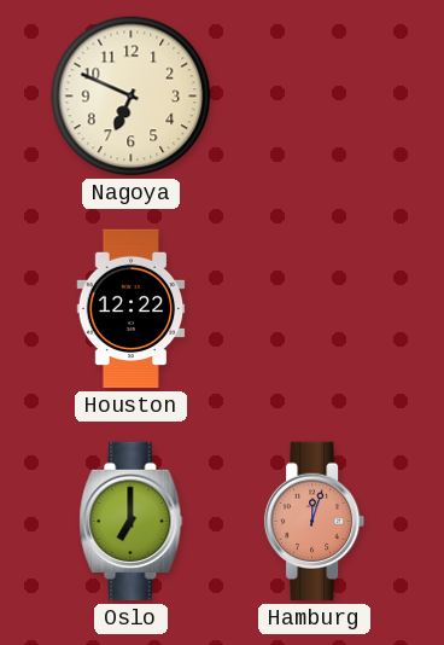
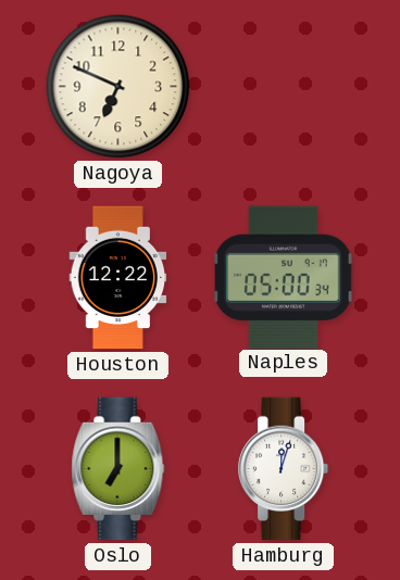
Naples: none -> 05:00 (284, 277)
Hamburg dial: salmon -> white (284, 469)
